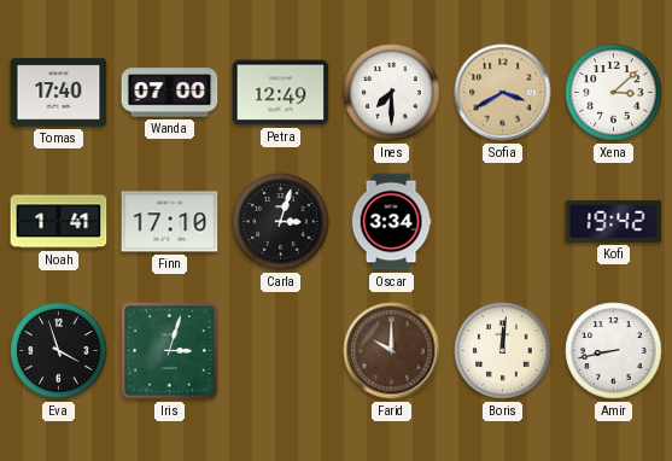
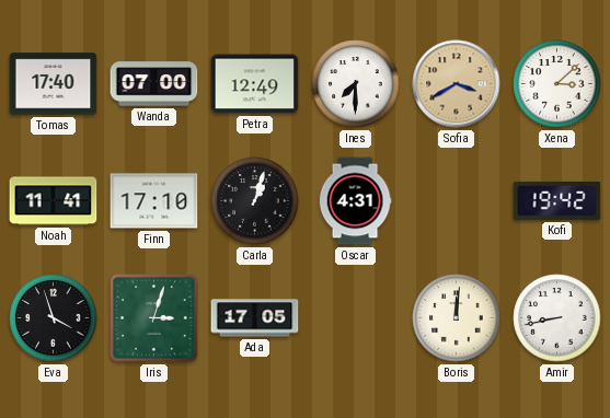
Noah: 1:41 -> 11:41 (54, 201)
Carla: 3:03 -> 1:03 (255, 201)
Oscar: 3:34 -> 4:31 (355, 201)
Ada: none -> 17:05 (255, 318)
Farid: 10:00 -> none (392, 351)
